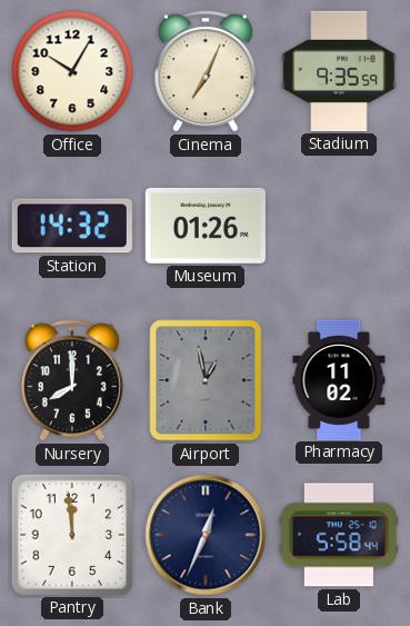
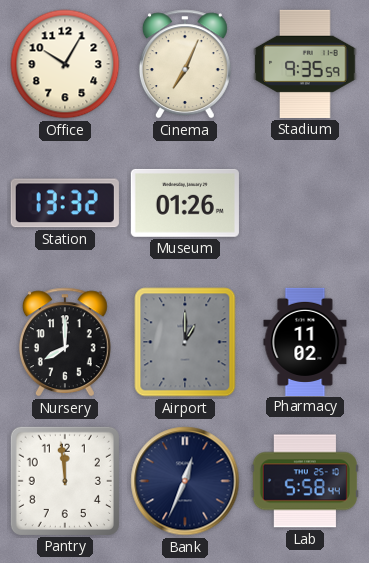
Station: 14:32 -> 13:32 (65, 203)
Airport: 12:58 -> 1:00 (185, 342)
